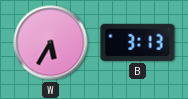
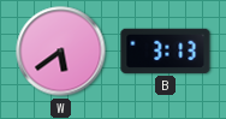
W: 5:35 -> 5:39 (61, 52)
